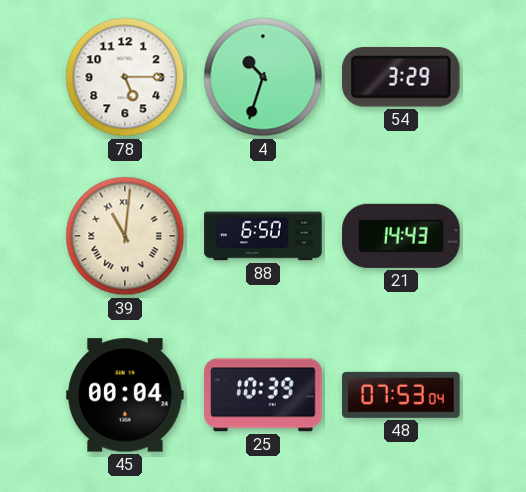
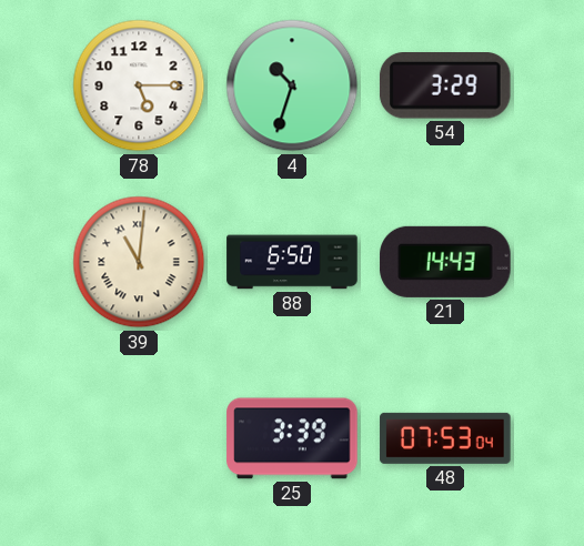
45: 00:04 -> none (125, 395)
25: 10:39 -> 3:39 (292, 438)
